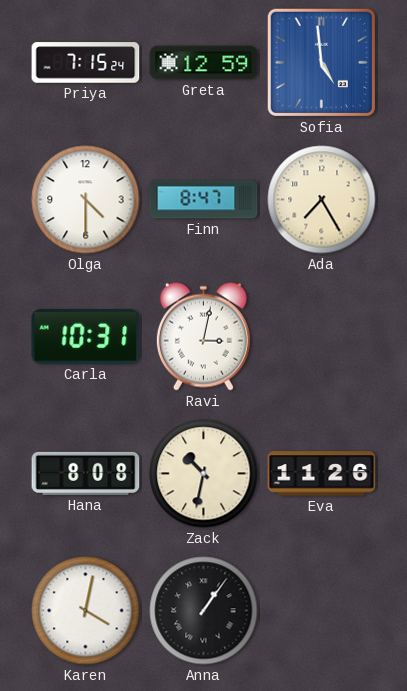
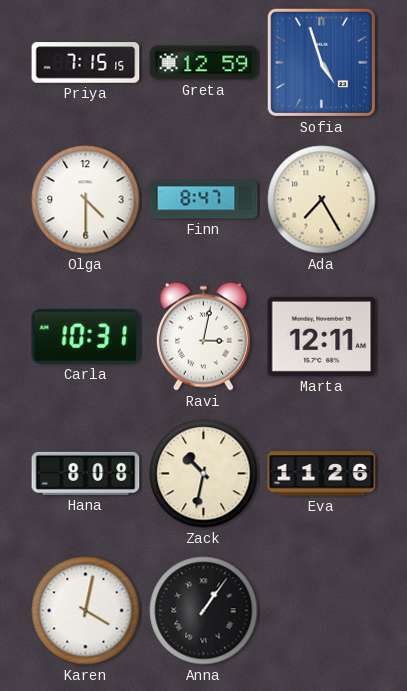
Priya: 7:15:24 -> 7:15:15 (86, 63)
Sofia: 4:59 -> 4:57 (321, 62)
Marta: none -> 12:11 (322, 336)
